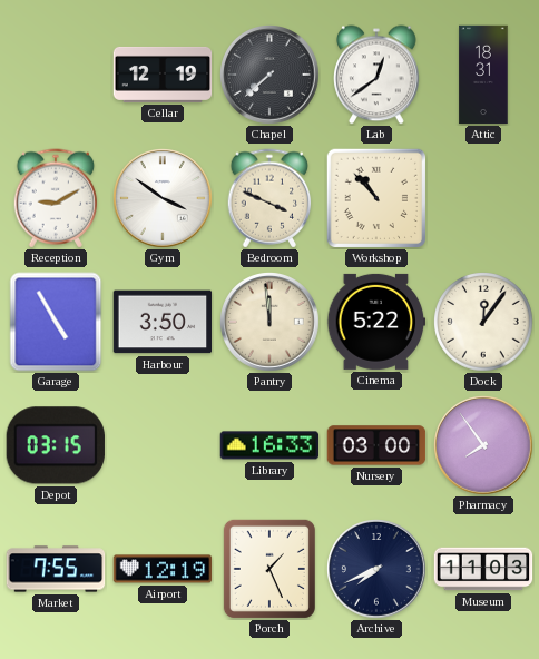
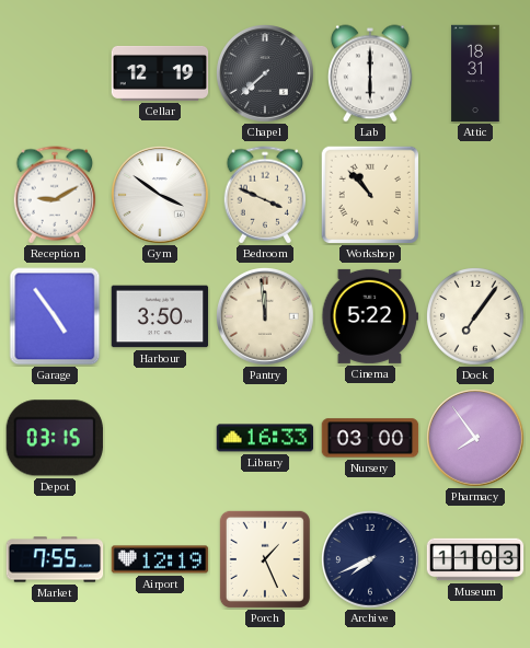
Lab: 12:39 -> 6:00 (370, 73)
Garage: 4:55 -> 4:54 (55, 316)
Dock: 12:06 -> 7:06 (476, 317)
